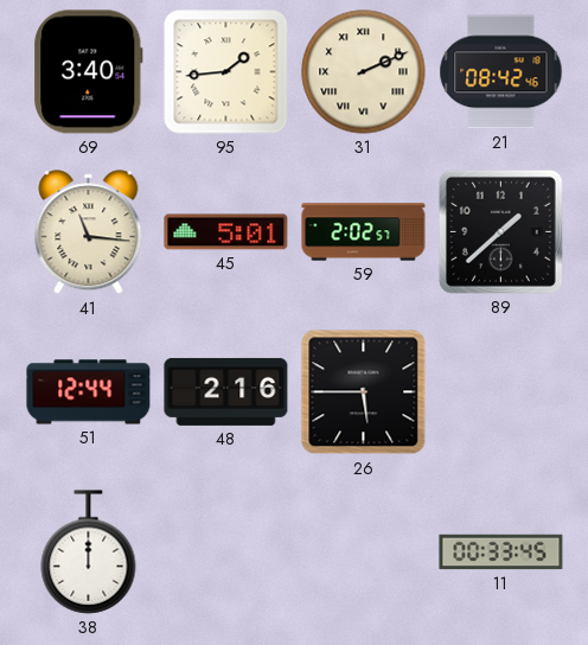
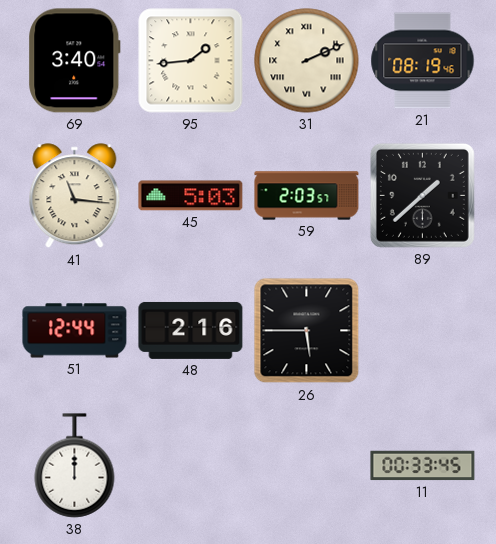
21: 08:42 -> 08:19 (423, 61)
45: 5:01 -> 5:03 (191, 196)
59: 2:02 -> 2:03 (307, 196)
